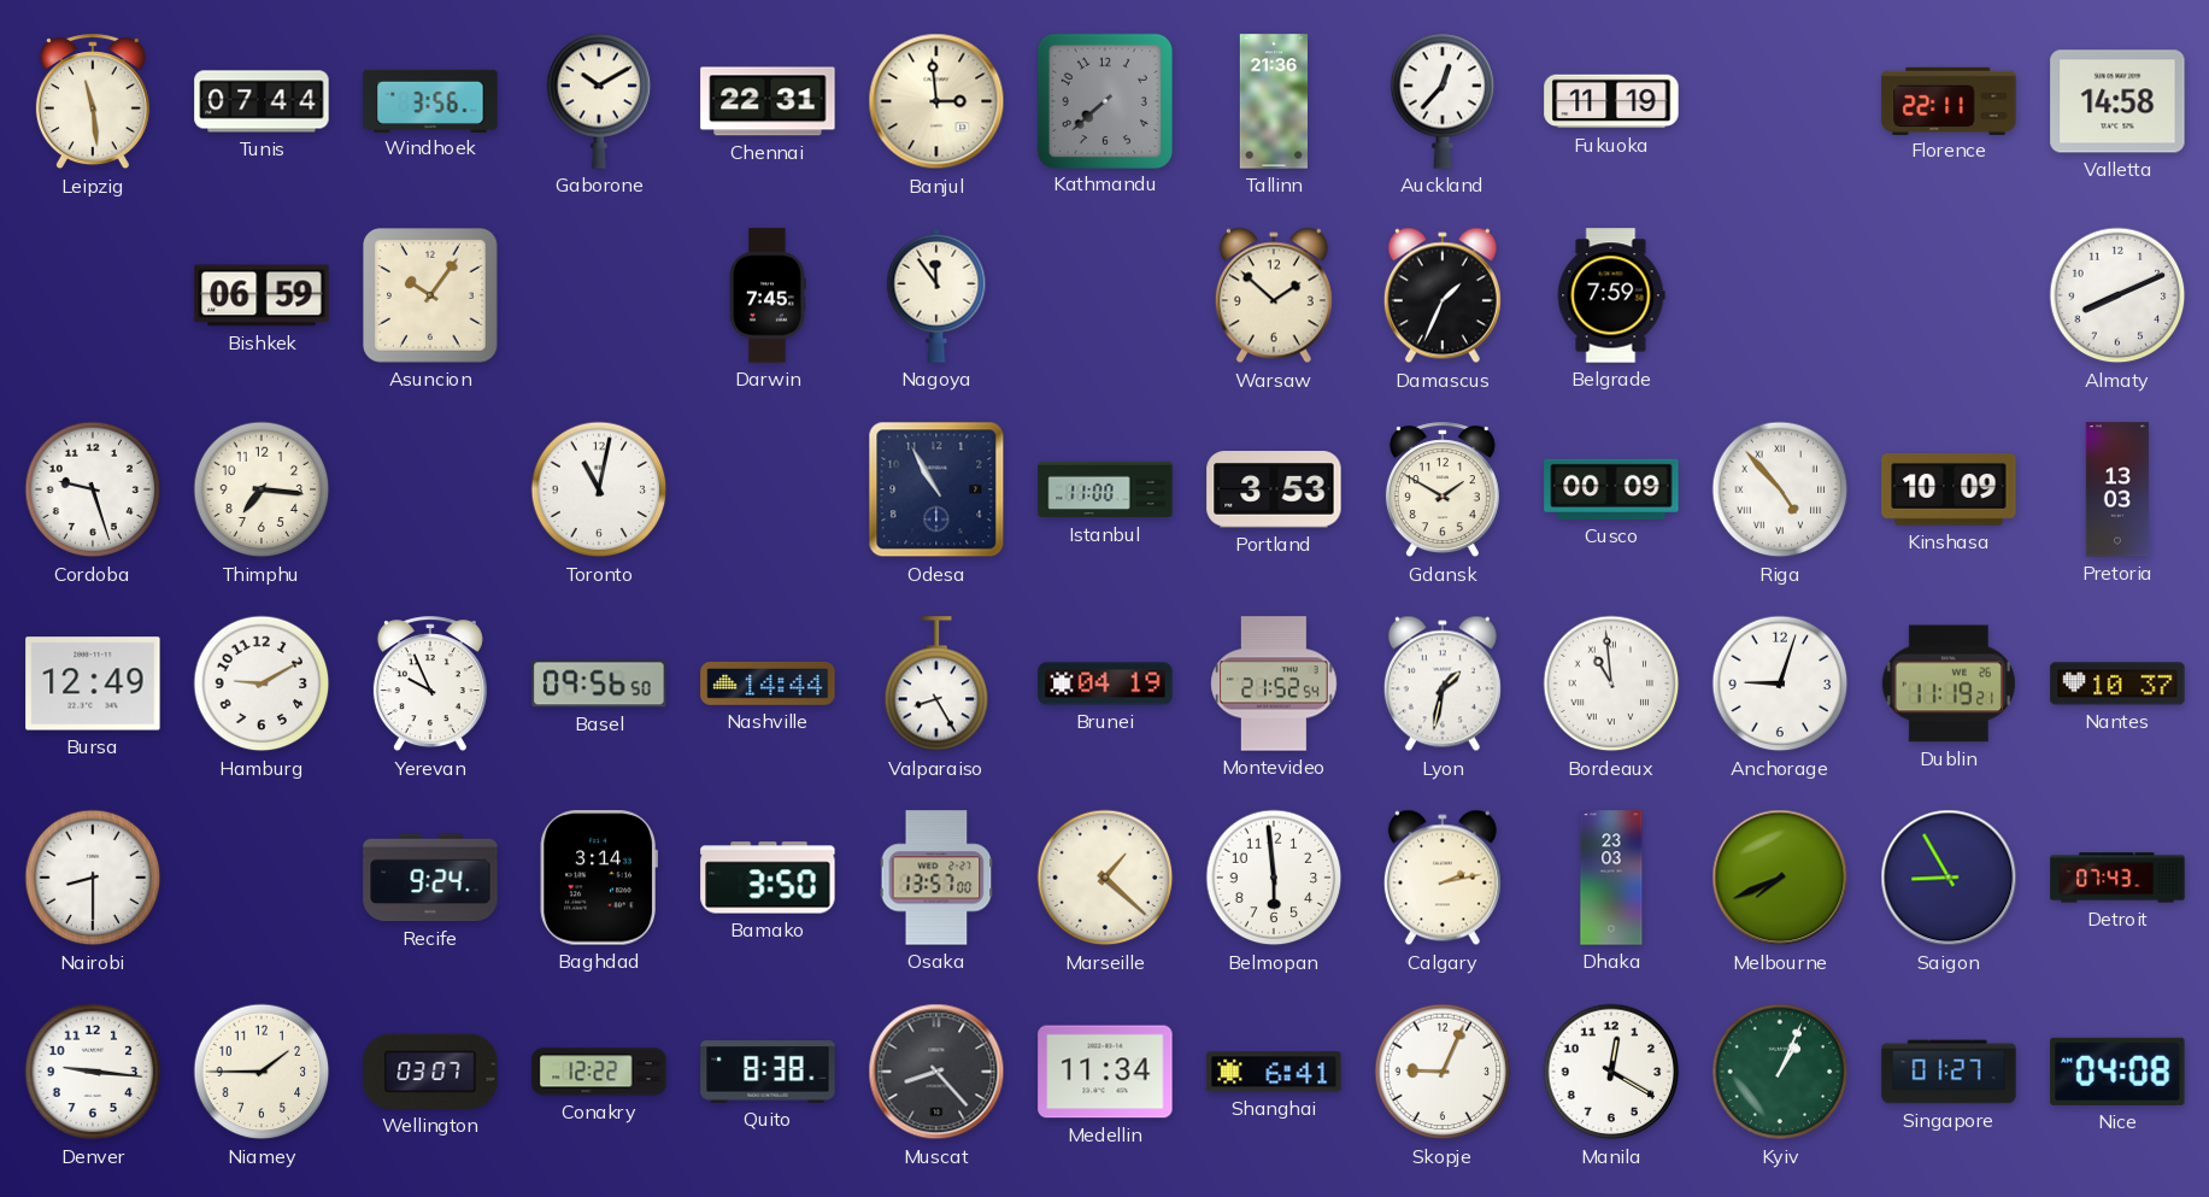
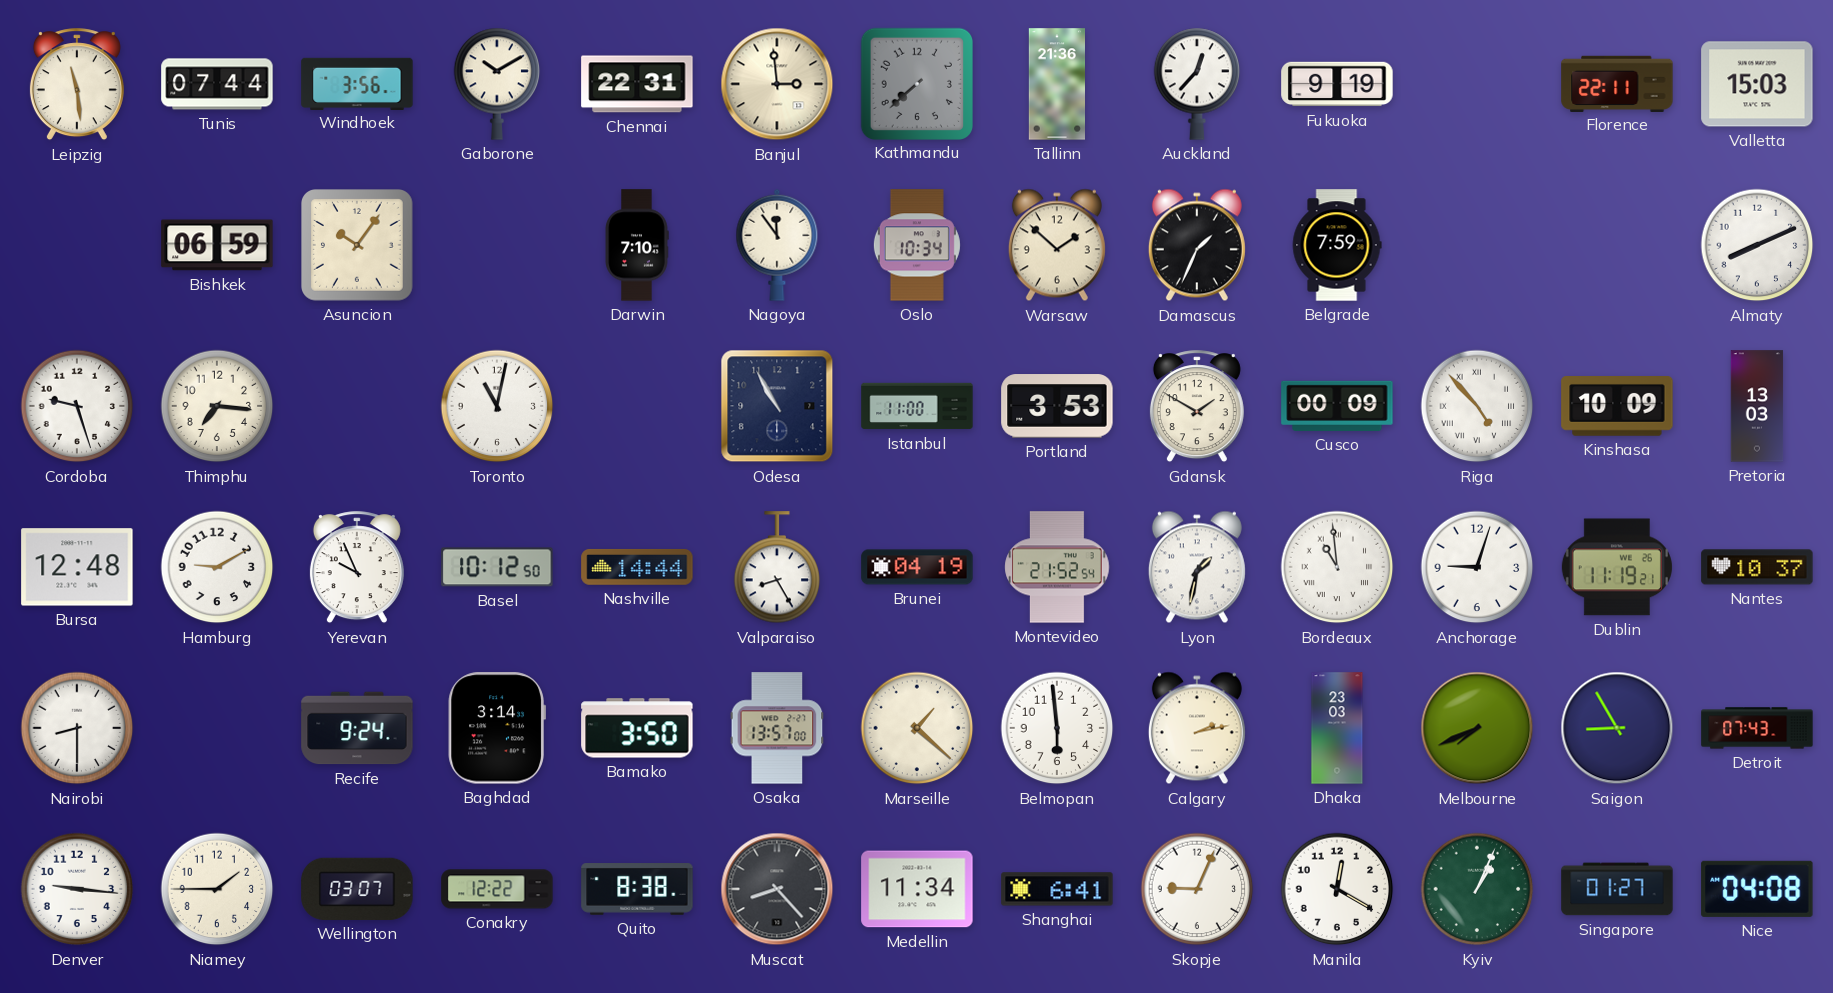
Fukuoka: 11:19 -> 9:19 (1337, 84)
Valletta: 14:58 -> 15:03 (1757, 84)
Darwin: 7:45 -> 7:10 (637, 245)
Oslo: none -> 10:34 (917, 245)
Bursa: 12:49 -> 12:48 (77, 567)
Basel: 09:56 -> 10:12 (497, 567)
